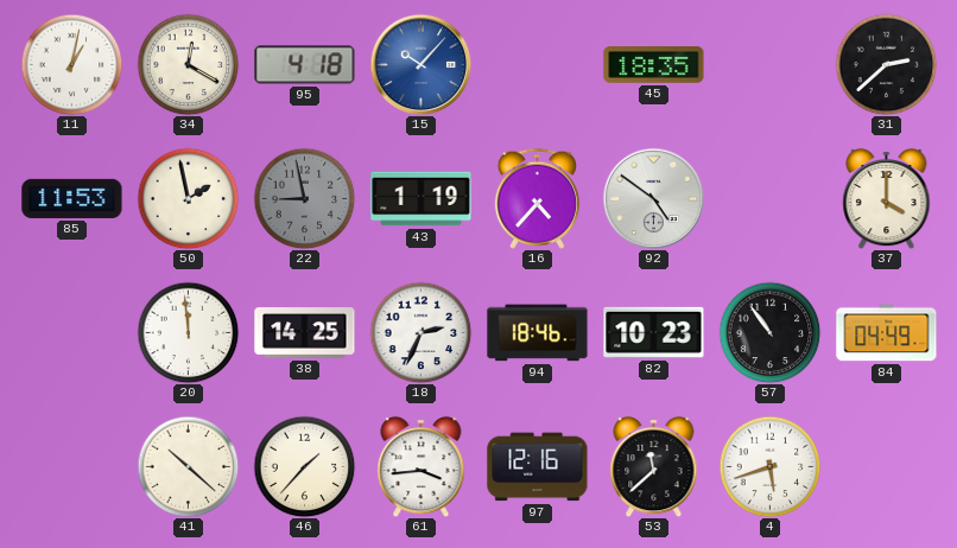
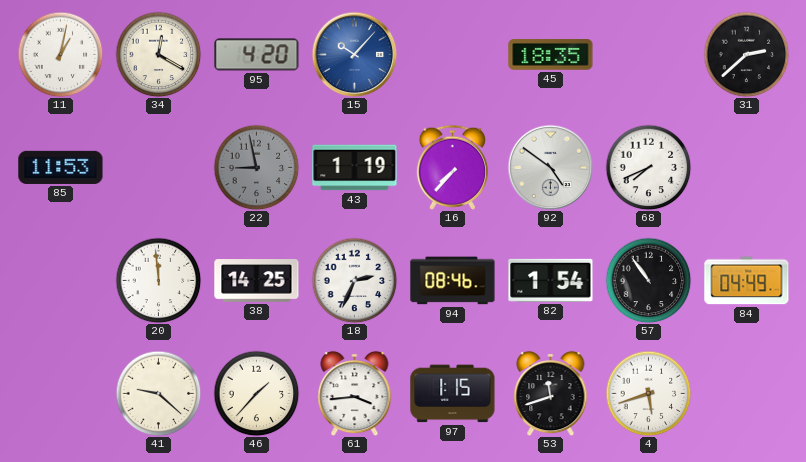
95: 4:18 -> 4:20 (257, 55)
50: 1:58 -> none (188, 198)
16: 4:37 -> 7:37 (452, 167)
68: none -> 7:41 (648, 167)
37: 4:00 -> none (887, 198)
94: 18:46 -> 08:46 (453, 281)
82: 10:23 -> 1:54 (551, 280)
41: 10:22 -> 9:22 (158, 393)
97: 12:16 -> 1:15 (453, 394)
53: 11:38 -> 11:42 (551, 393)
